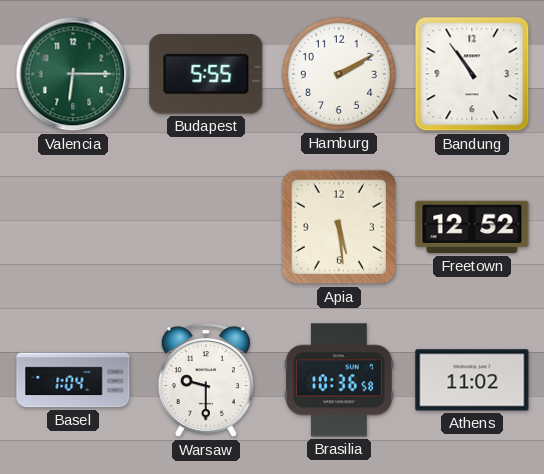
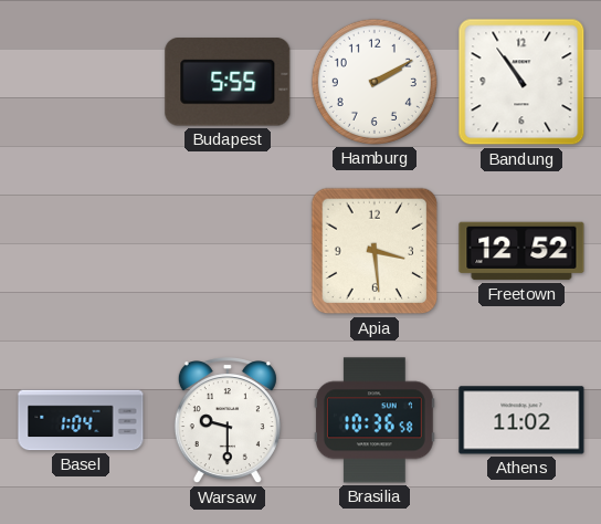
Valencia: 6:15 -> none (73, 74)
Apia: 5:29 -> 3:29 (375, 251)
